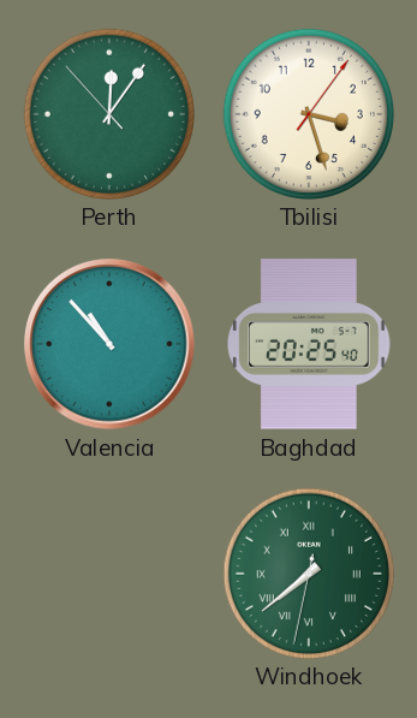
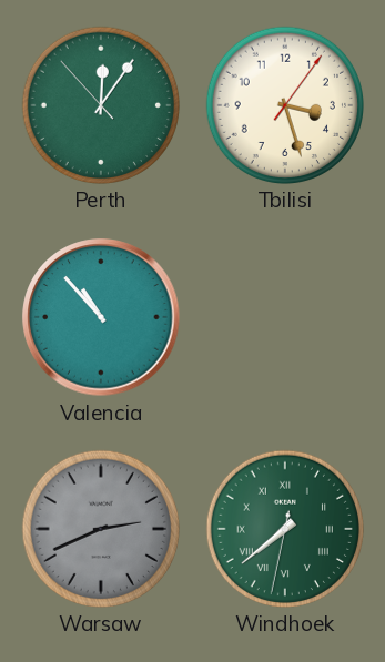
Baghdad: 20:25 -> none (309, 344)
Warsaw: none -> 2:41 (100, 528)
